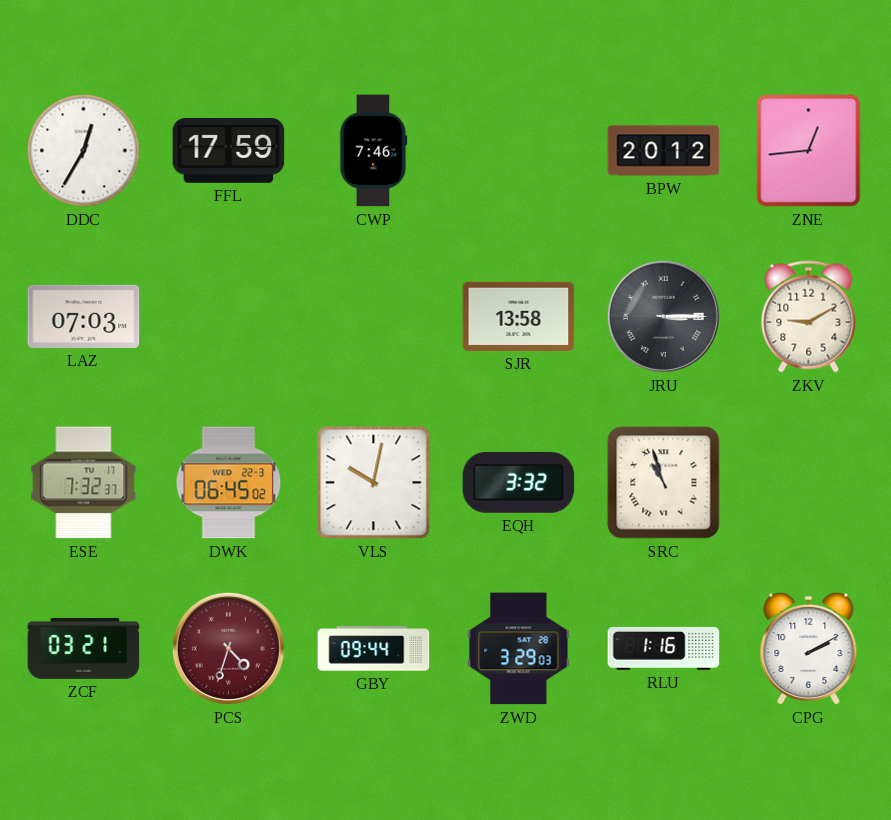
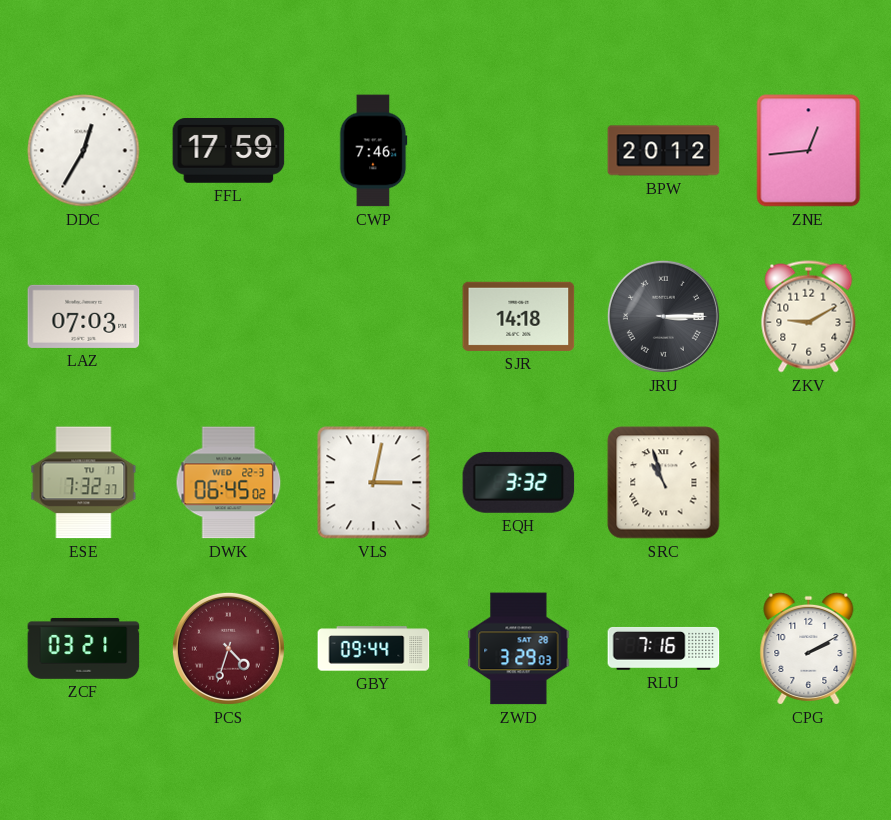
SJR: 13:58 -> 14:18 (519, 316)
VLS: 10:02 -> 3:02 (374, 483)
RLU: 1:16 -> 7:16 (664, 648)
